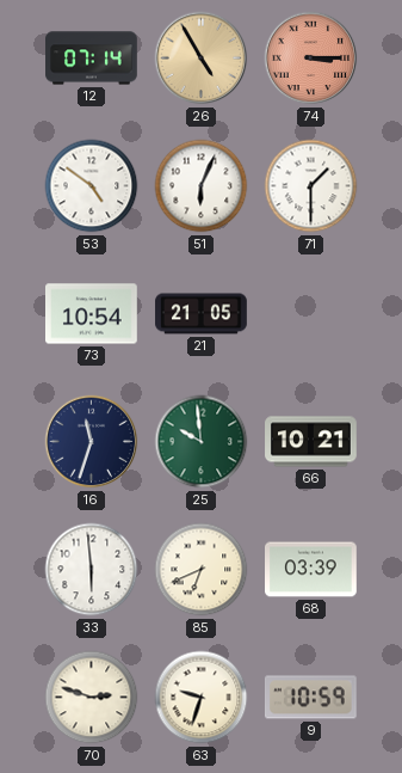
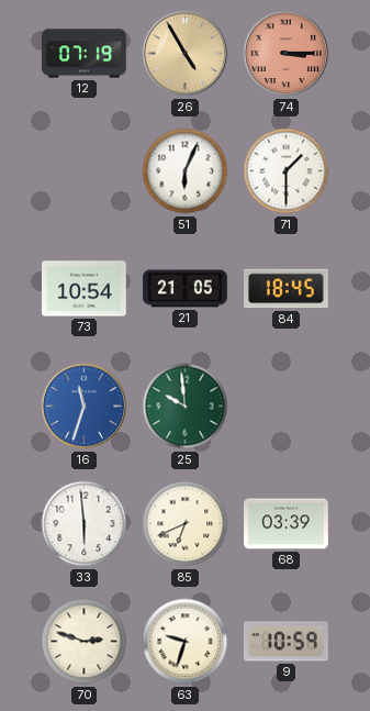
12: 07:14 -> 07:19 (85, 54)
53: 4:51 -> none (92, 186)
84: none -> 18:45 (287, 289)
16 dial: navy -> blue (85, 407)
66: 10:21 -> none (311, 442)
